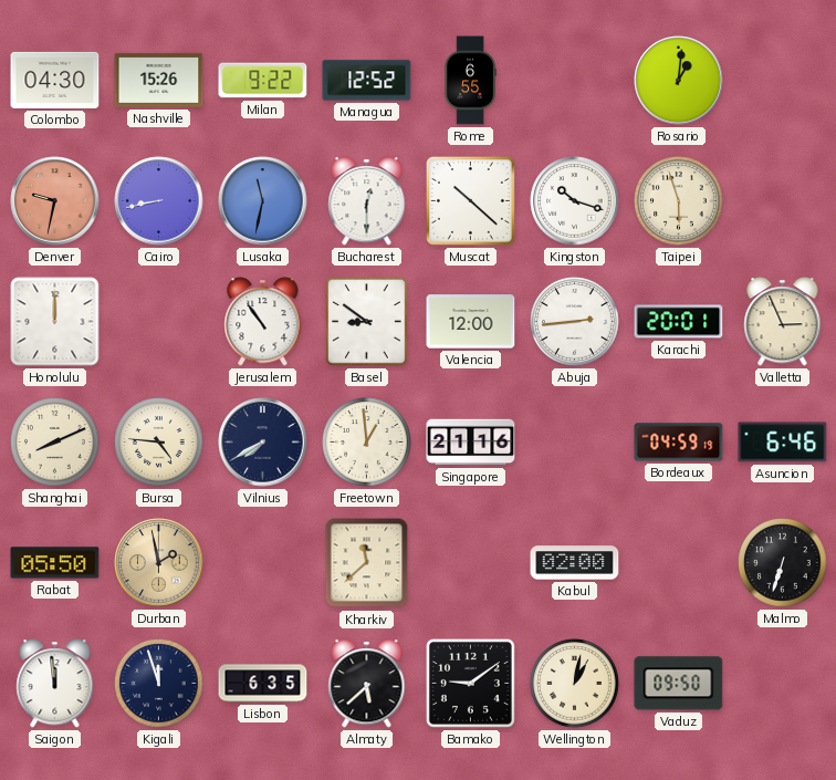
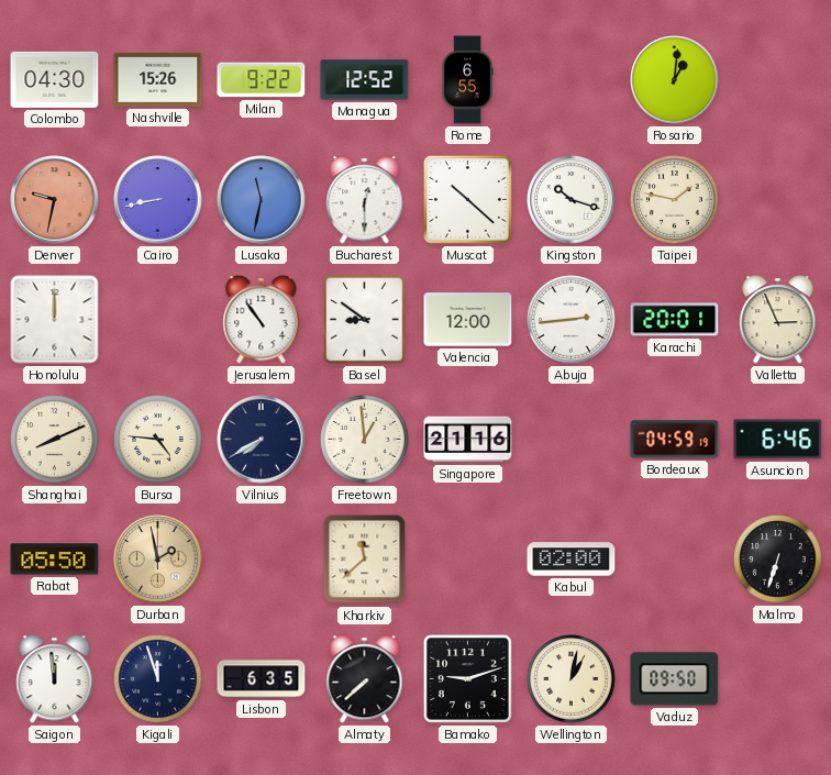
Taipei: 5:57 -> 1:47 (675, 200)
Almaty: 5:38 -> 7:38 (365, 679)
Bamako: 9:09 -> 9:12 (467, 678)
